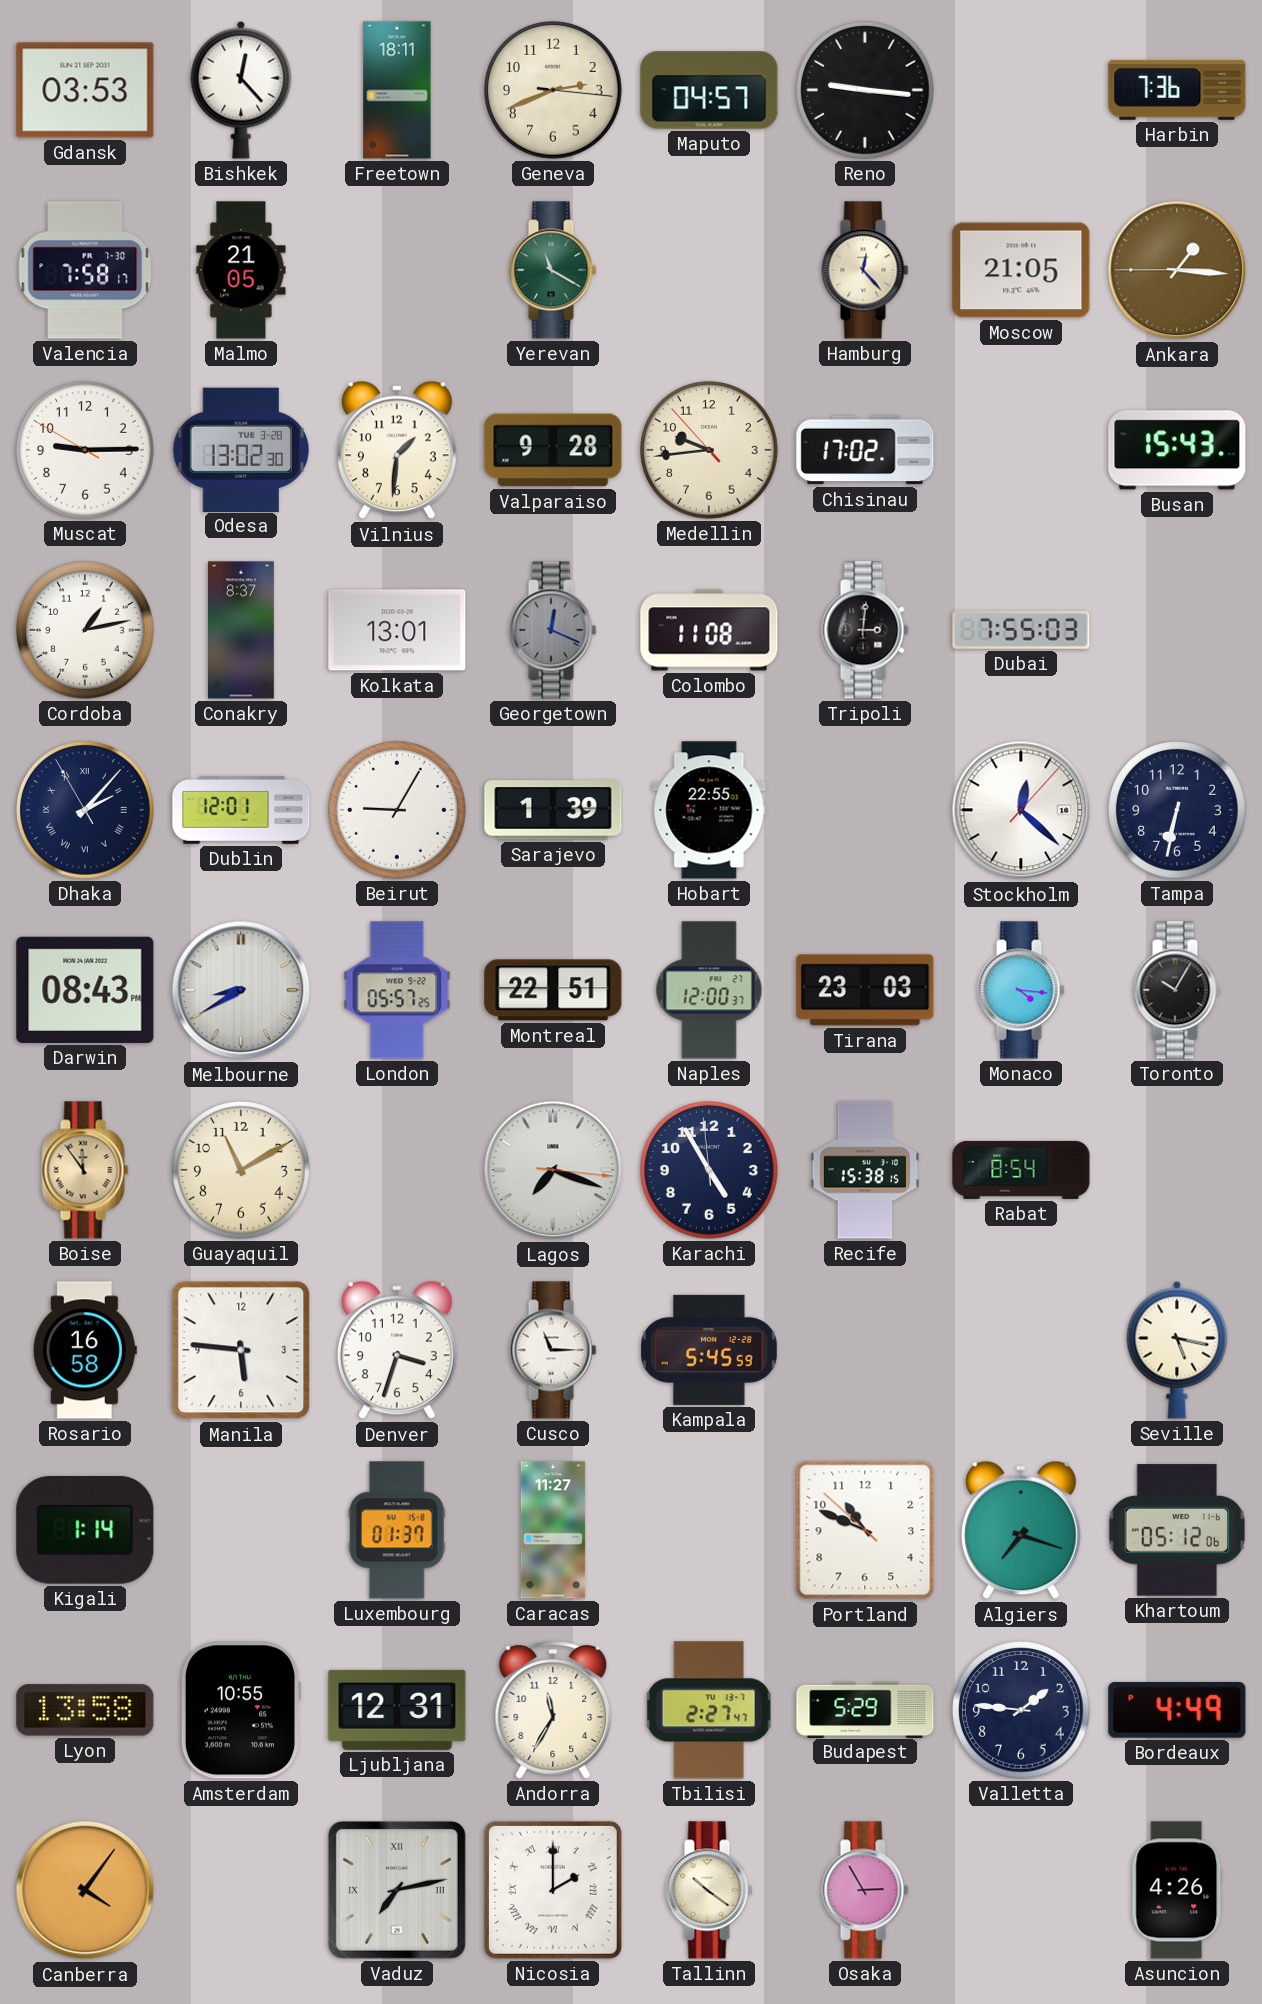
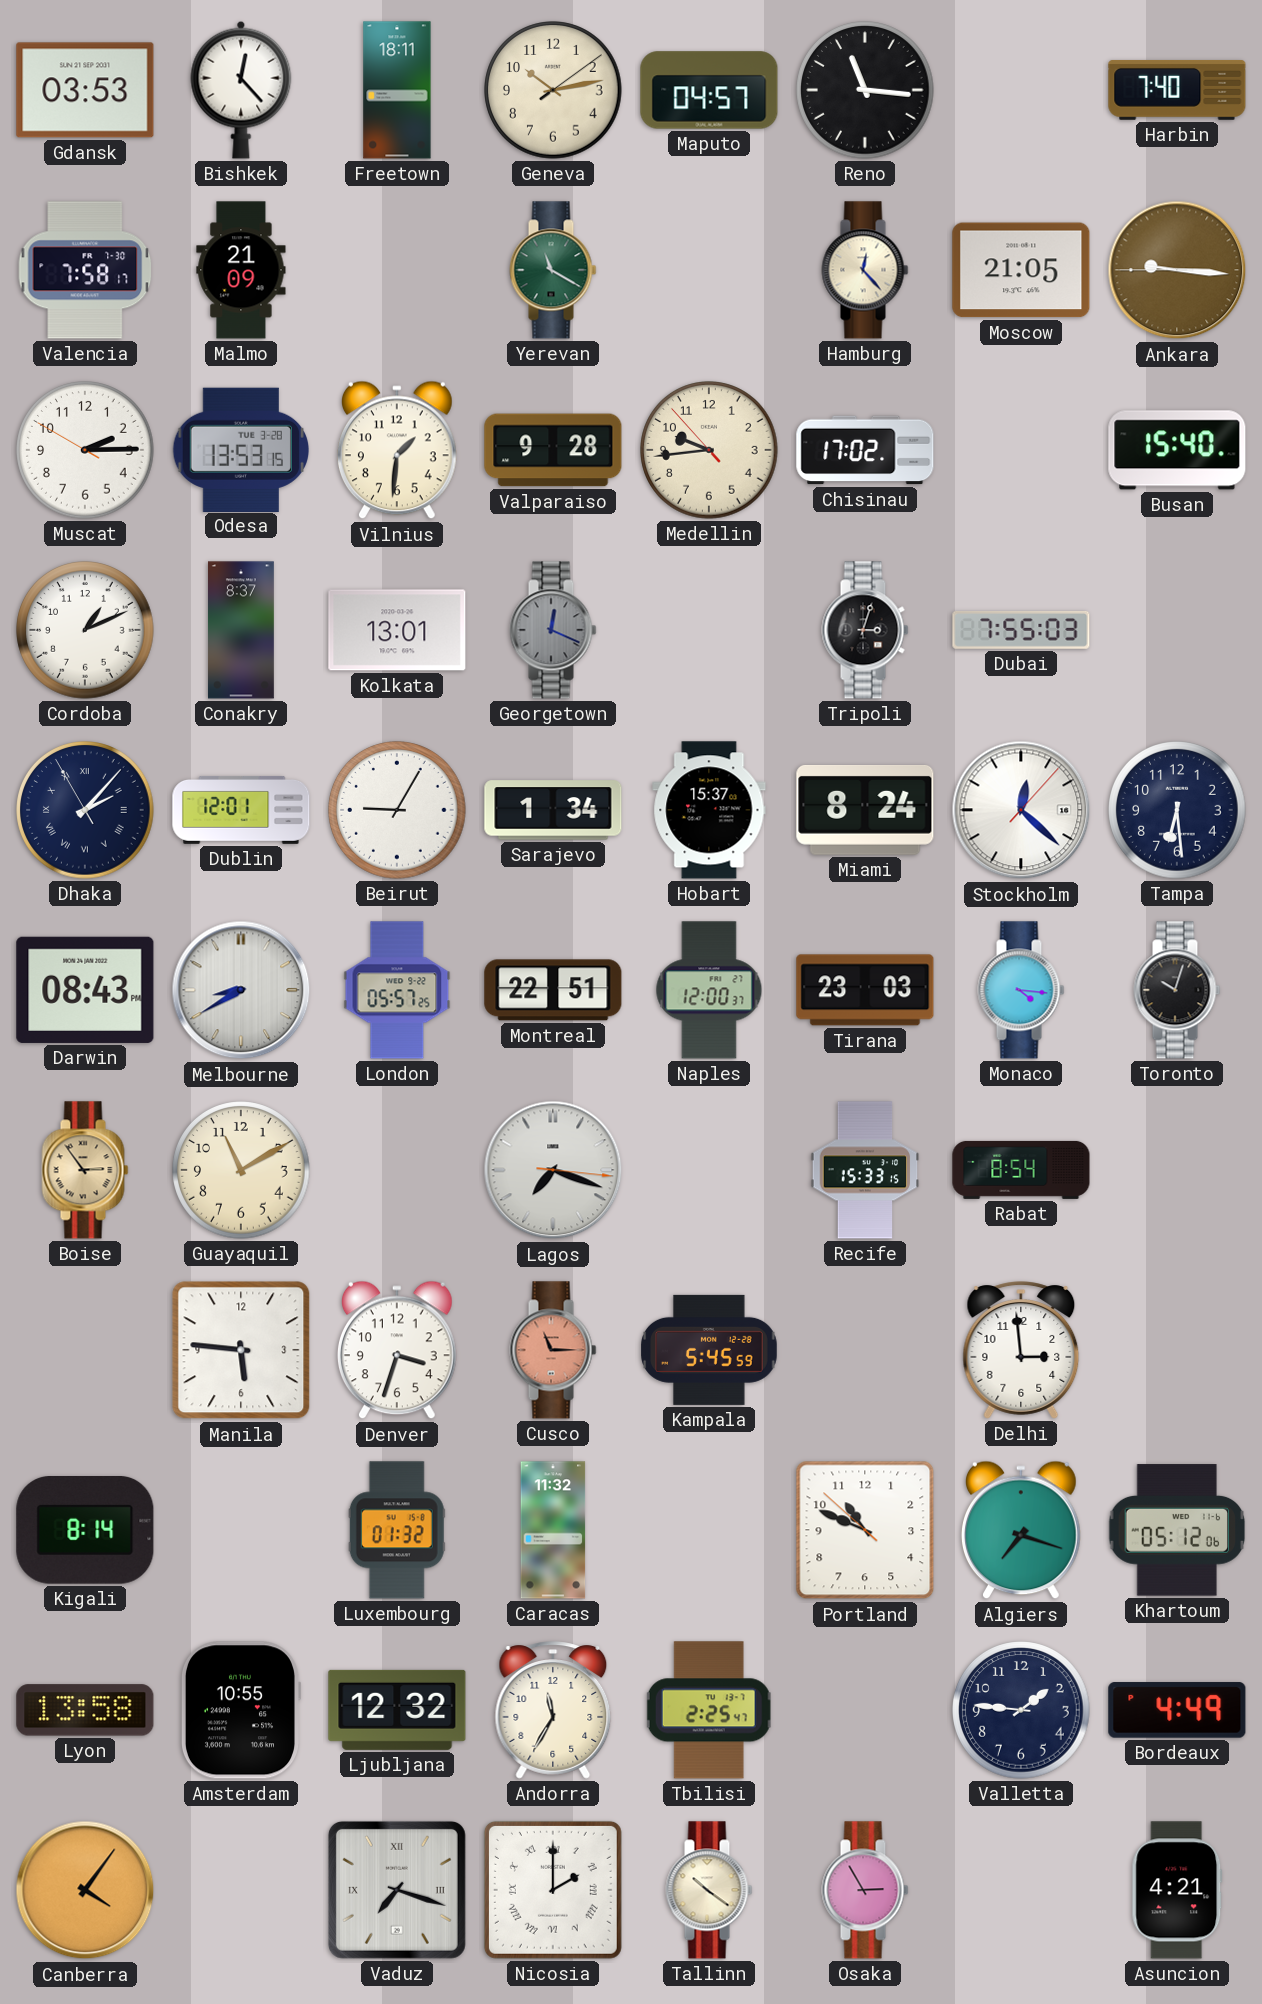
Geneva: 2:41 -> 10:13 (553, 90)
Reno: 9:16 -> 11:16 (865, 90)
Harbin: 7:36 -> 7:40 (1177, 90)
Malmo: 21:05 -> 21:09 (241, 270)
Ankara: 1:15 -> 9:15 (1177, 270)
Muscat: 9:14 -> 2:14 (85, 450)
Odesa: 13:02 -> 13:53 (240, 449)
Busan: 15:43 -> 15:40 (1177, 450)
Cordoba: 1:13 -> 1:11 (85, 630)
Colombo: 11:08 -> none (709, 630)
Tripoli: 3:01 -> 3:03 (865, 630)
Sarajevo: 1:39 -> 1:34 (553, 810)
Hobart: 22:55 -> 15:37 (709, 810)
Miami: none -> 8:24 (865, 810)
Tampa: 6:32 -> 6:29 (1177, 810)
Toronto: 10:05 -> 10:03 (1177, 990)
Boise: 11:54 -> 2:54 (85, 1170)
Karachi: 4:54 -> none (709, 1170)
Recife: 15:38 -> 15:33 (865, 1170)
Rosario: 16:58 -> none (85, 1350)
Cusco dial: white -> salmon (553, 1350)
Delhi: none -> 2:59 (1021, 1350)
Seville: 5:17 -> none (1177, 1350)
Kigali: 1:14 -> 8:14 (85, 1531)
Luxembourg: 01:37 -> 01:32 (397, 1530)
Caracas: 11:27 -> 11:32 (553, 1530)
Ljubljana: 12:31 -> 12:32 (397, 1710)
Tbilisi: 2:27 -> 2:25 (709, 1710)
Budapest: 5:29 -> none (865, 1709)
Vaduz: 7:13 -> 7:18 (397, 1890)
Asuncion: 4:26 -> 4:21 (1177, 1890)
